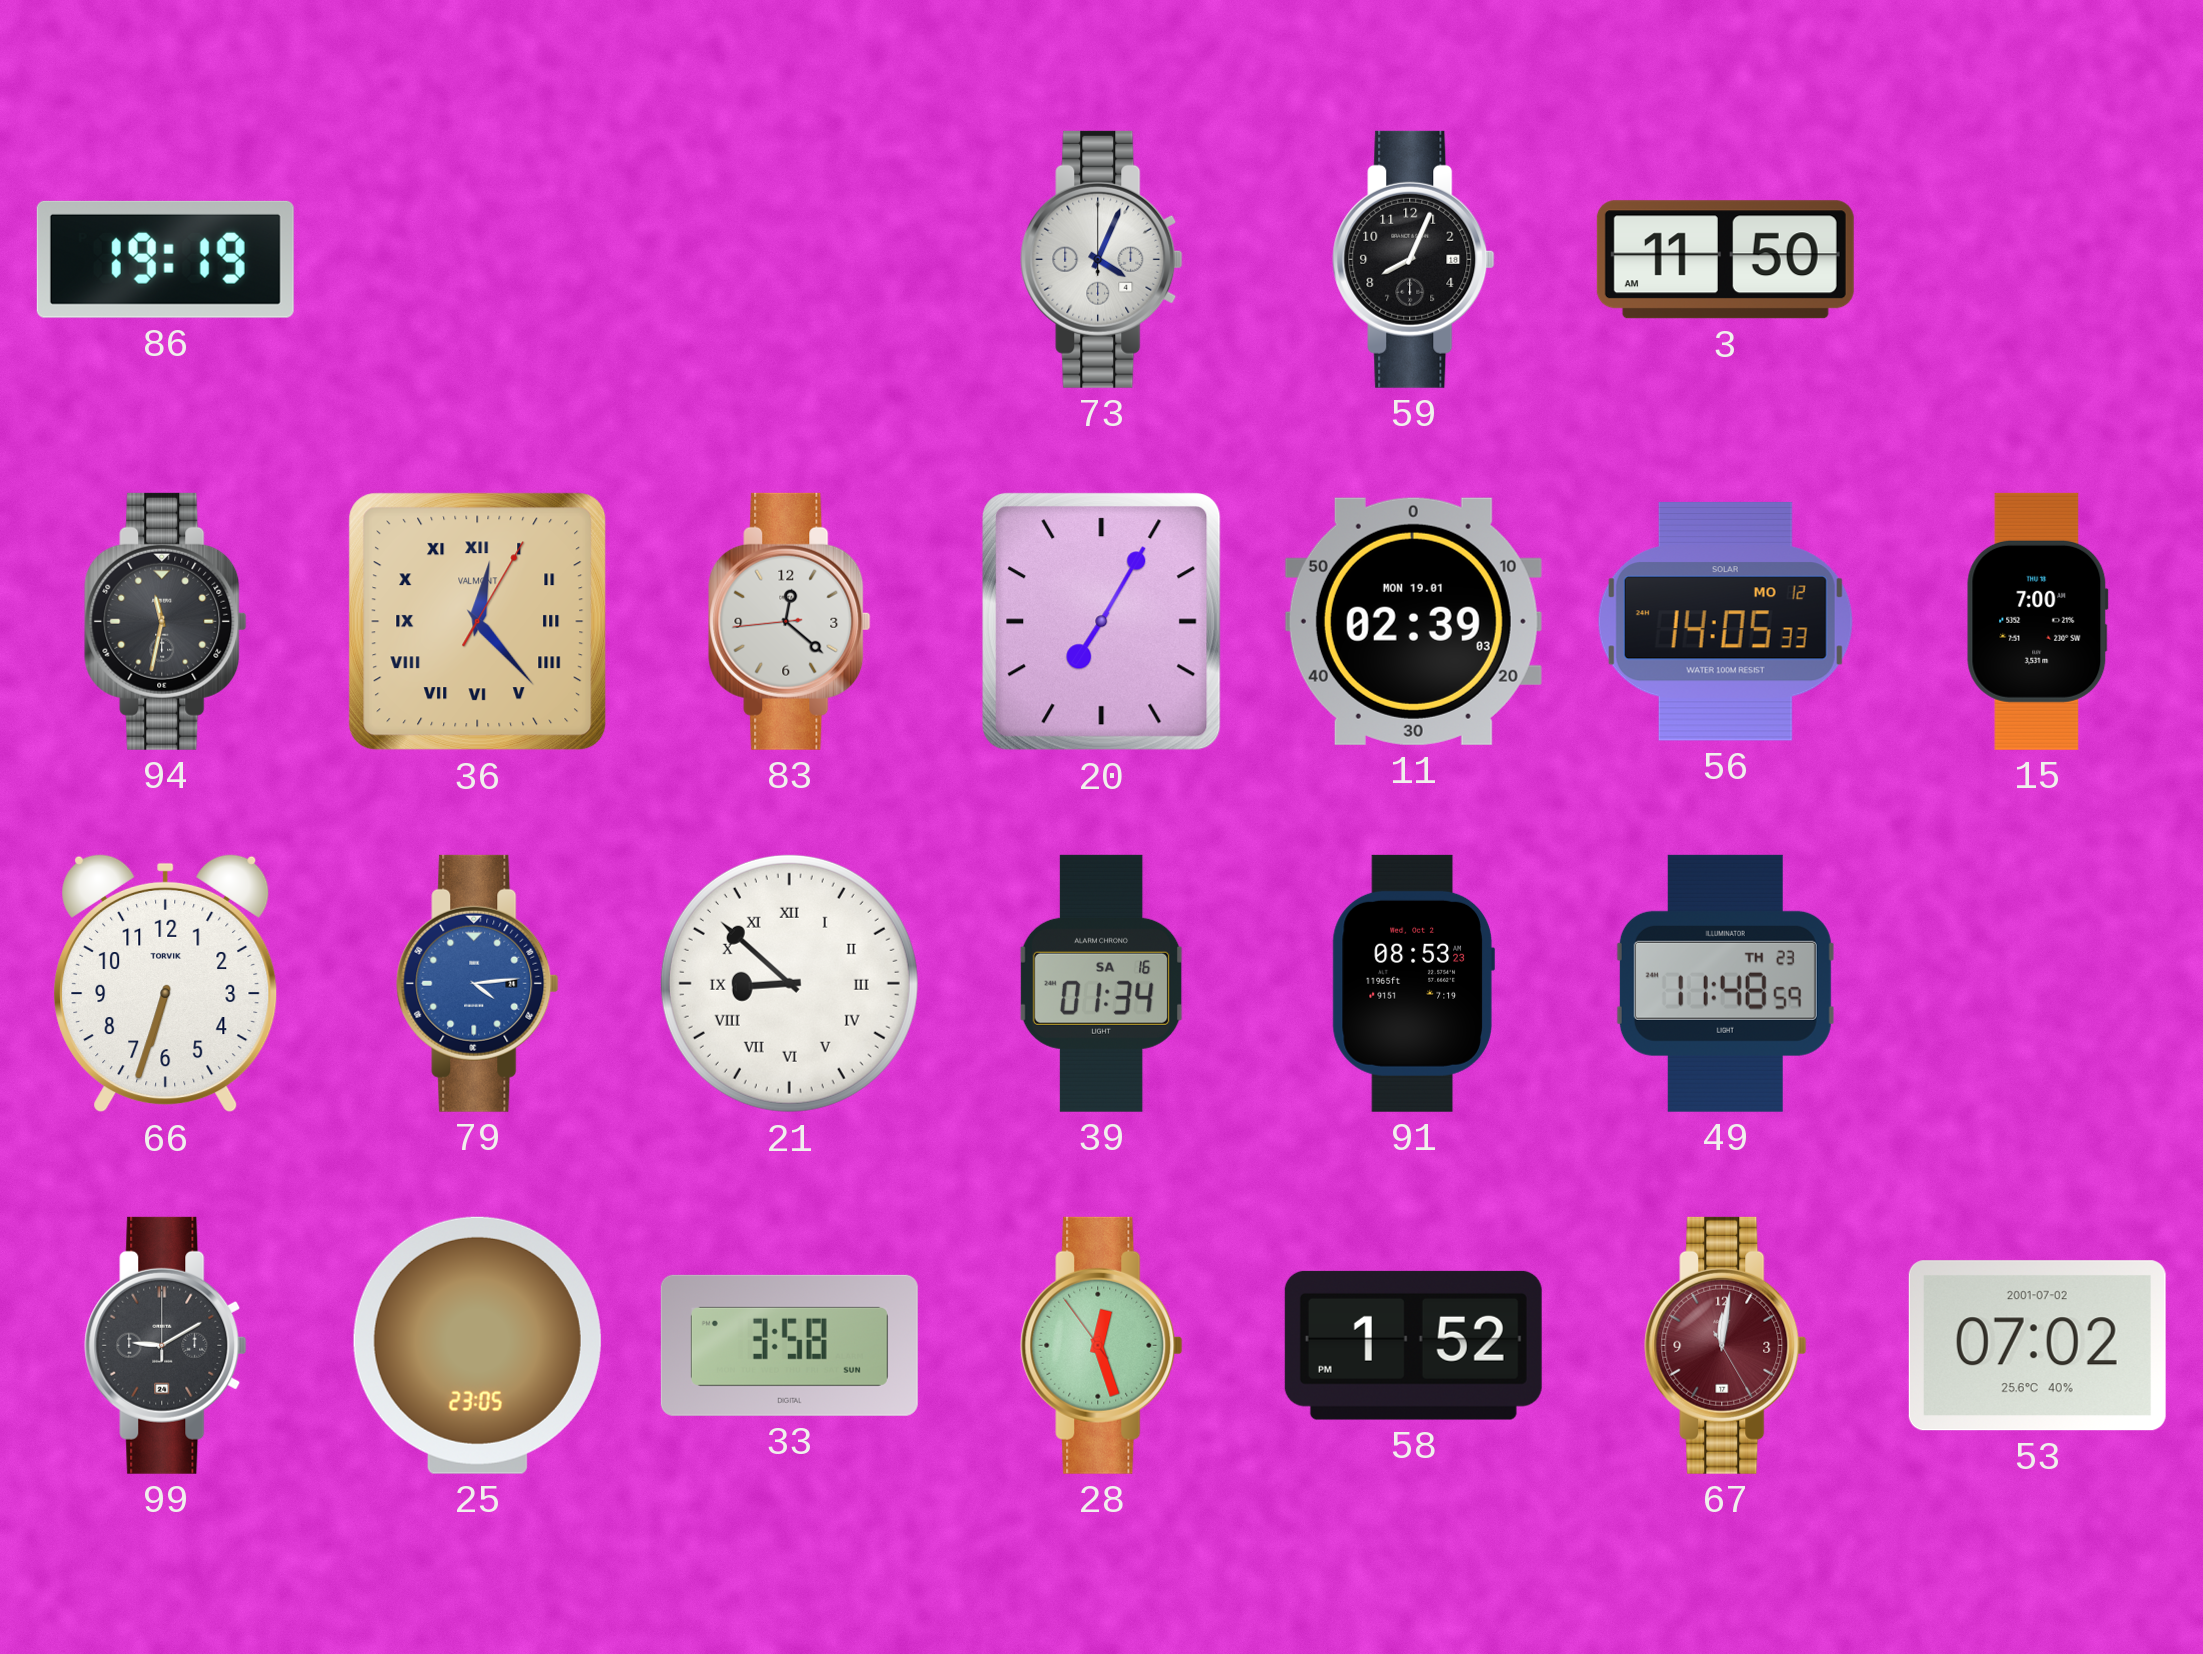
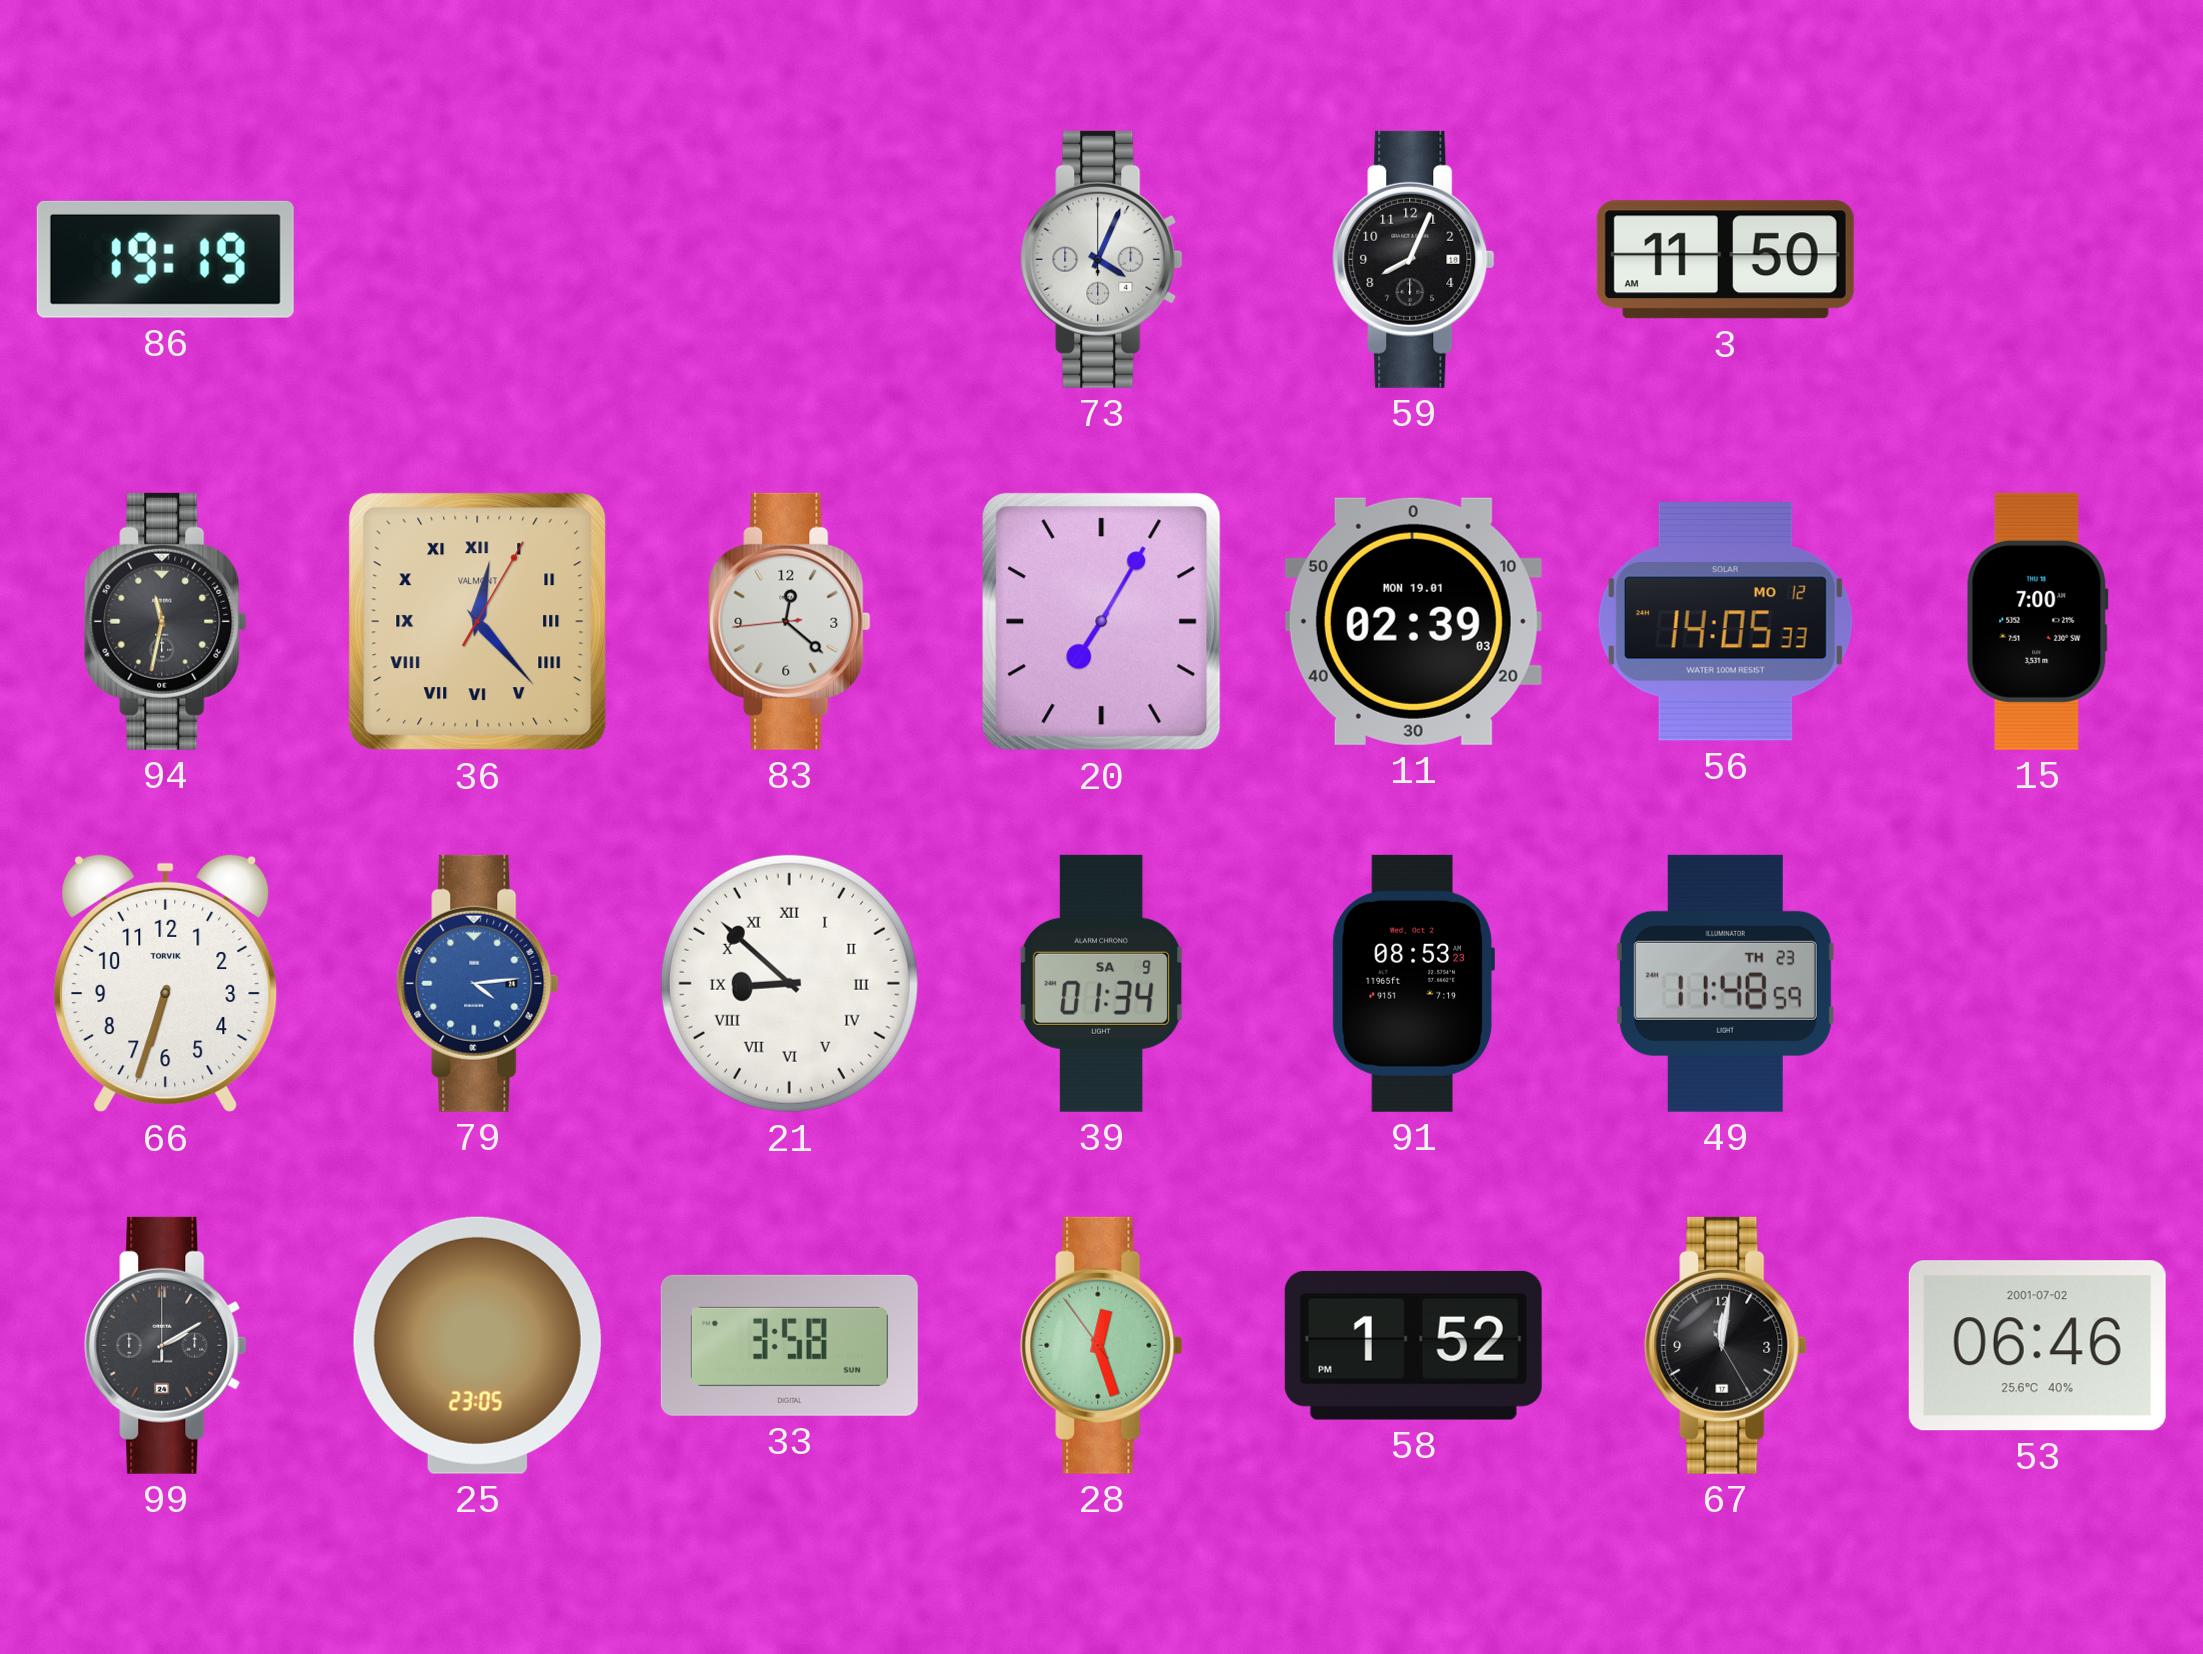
39 date: SA 16 -> SA 9 (1101, 983)
99: 9:10 -> 2:10 (166, 1345)
67 dial: burgundy -> black (1726, 1345)
53: 07:02 -> 06:46 (2037, 1346)
